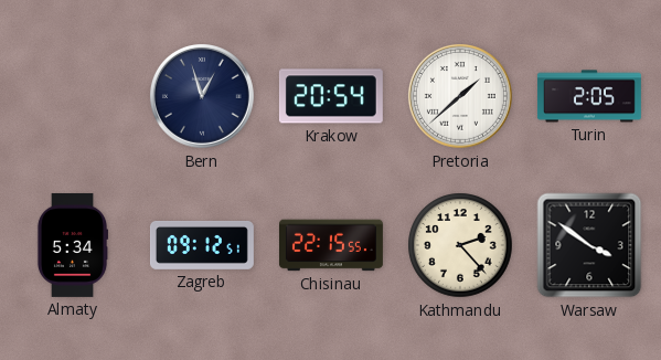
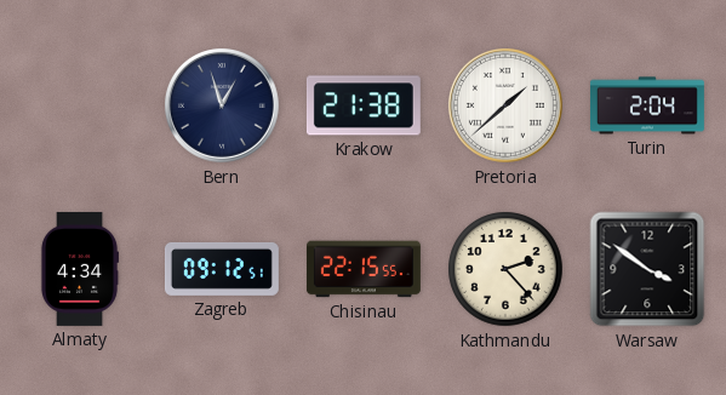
Krakow: 20:54 -> 21:38 (364, 105)
Turin: 2:05 -> 2:04 (647, 105)
Almaty: 5:34 -> 4:34 (79, 269)
